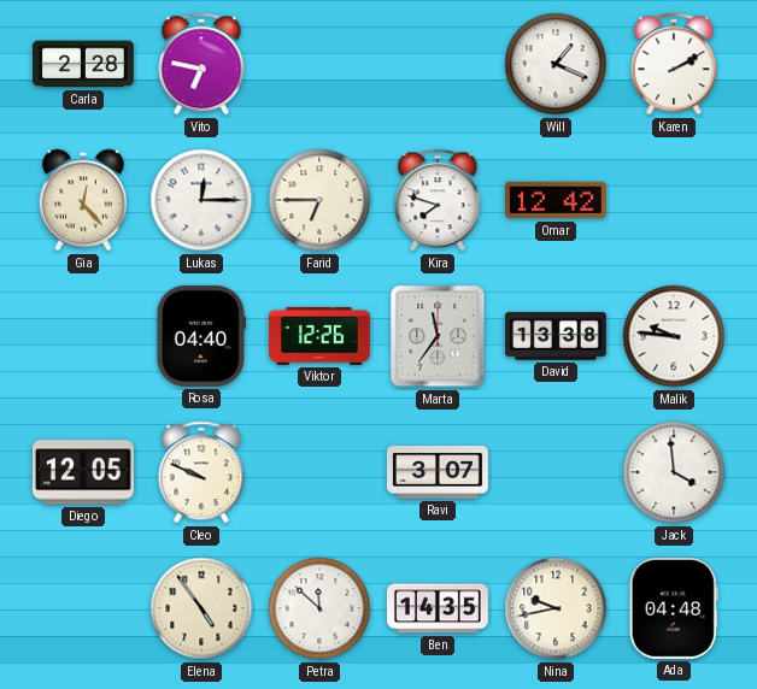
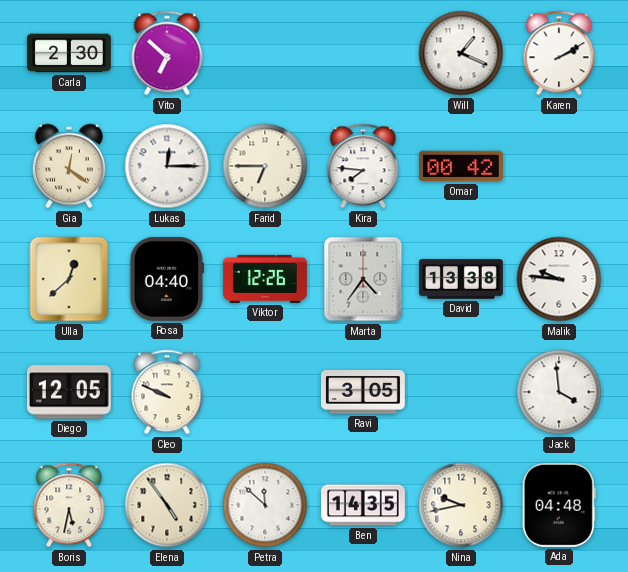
Carla: 2:28 -> 2:30 (69, 53)
Vito: 6:47 -> 6:52 (167, 53)
Gia: 12:23 -> 12:21 (69, 166)
Kira: 7:48 -> 7:46 (363, 166)
Omar: 12:42 -> 00:42 (461, 166)
Ulla: none -> 12:38 (69, 279)
Marta: 11:36 -> 4:36 (363, 279)
Ravi: 3:07 -> 3:05 (363, 393)
Boris: none -> 5:32 (69, 505)
